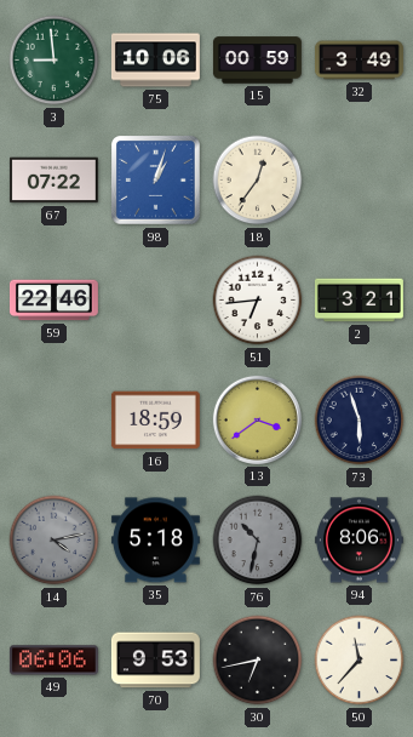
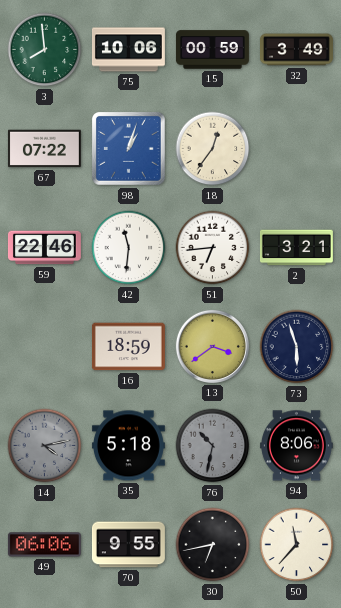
3: 8:59 -> 7:59 (45, 50)
42: none -> 11:31 (129, 248)
70: 9:53 -> 9:55 (128, 545)
